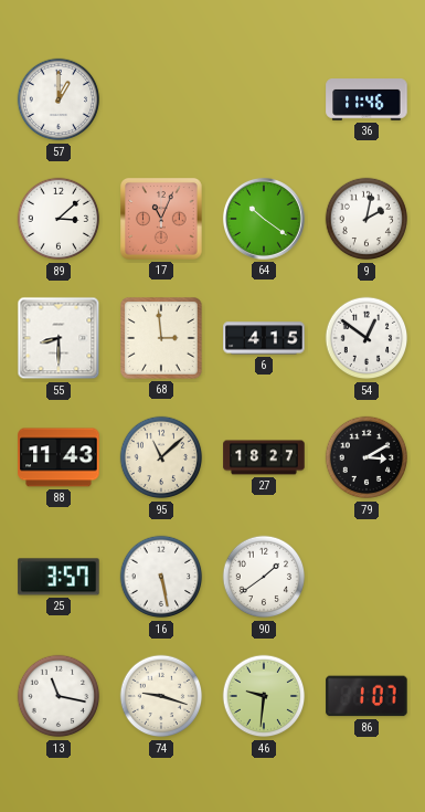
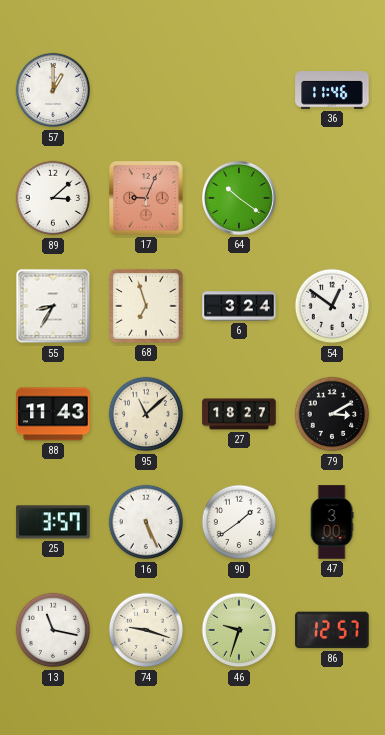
17: 11:04 -> 9:04 (147, 199)
9: 2:02 -> none (366, 219)
55: 8:30 -> 8:35 (53, 306)
68: 2:59 -> 6:57 (146, 306)
6: 4:15 -> 3:24 (239, 306)
16: 5:28 -> 5:26 (146, 522)
47: none -> 3:00 (332, 522)
46: 9:31 -> 9:33 (239, 630)
86: 1:07 -> 12:57 (332, 630)
